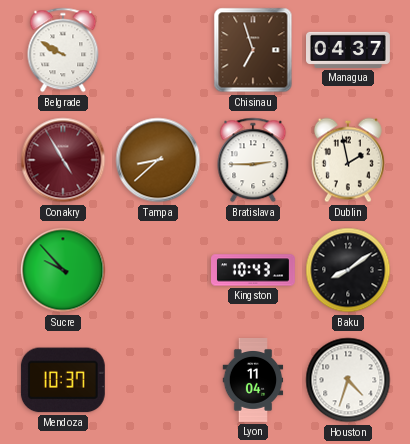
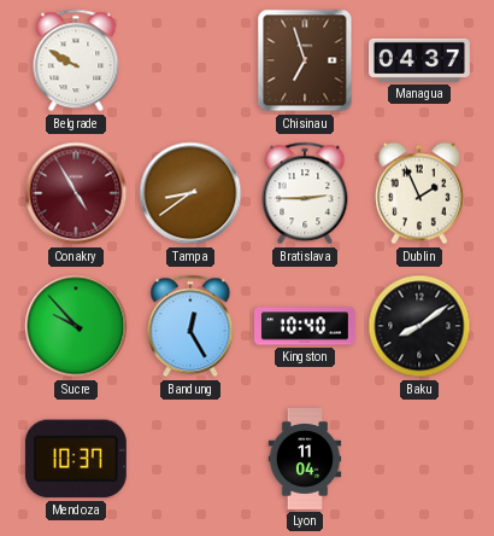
Tampa: 8:38 -> 8:39 (190, 193)
Dublin: 1:58 -> 1:56 (419, 193)
Bandung: none -> 12:25 (190, 326)
Kingston: 10:43 -> 10:40 (306, 326)
Houston: 4:33 -> none (348, 380)
